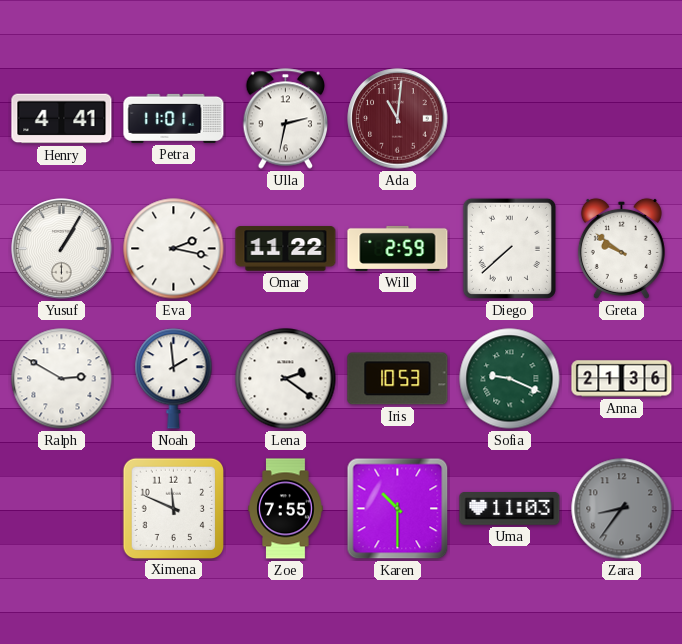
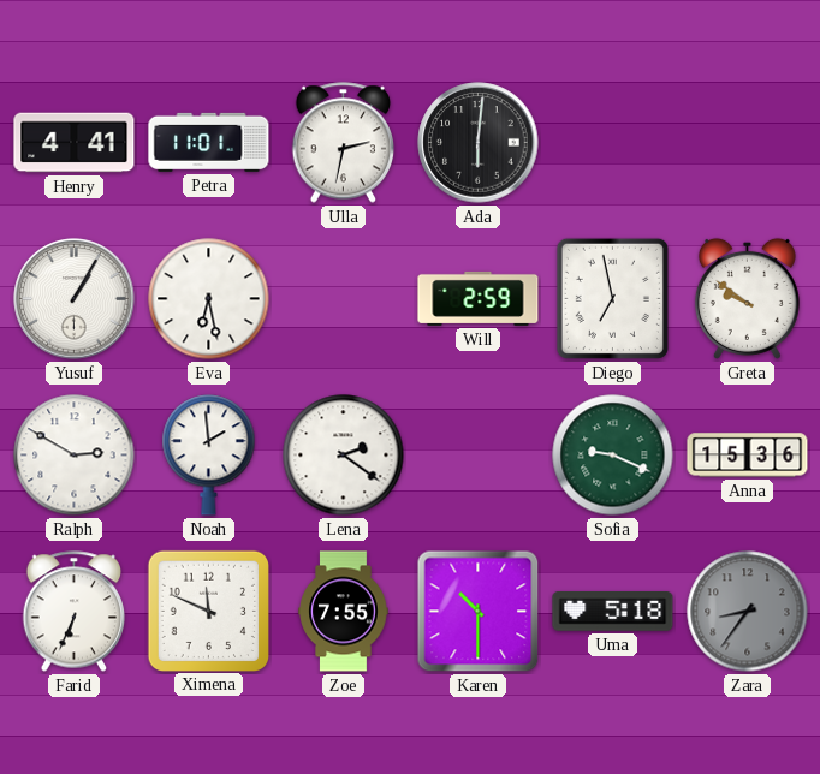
Ada: 11:01 -> 6:01 (479, 143)
Ada dial: burgundy -> black (479, 143)
Eva: 2:17 -> 6:28 (209, 299)
Omar: 11:22 -> none (286, 249)
Diego: 7:38 -> 6:58 (612, 298)
Iris: 10:53 -> none (398, 379)
Anna: 21:36 -> 15:36 (748, 456)
Farid: none -> 6:34 (75, 612)
Uma: 11:03 -> 5:18 (613, 612)
